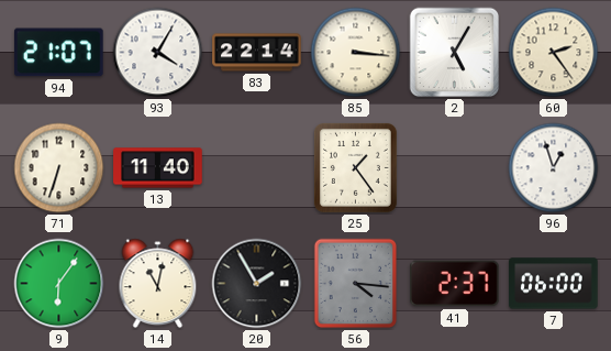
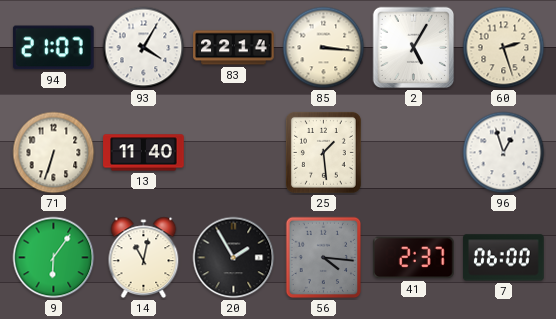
60: 2:24 -> 2:27 (504, 48)
25: 1:24 -> 1:29 (323, 152)
